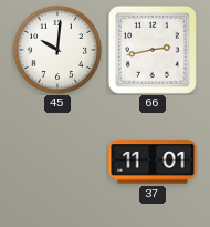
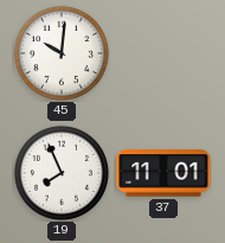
66: 2:43 -> none (153, 50)
19: none -> 7:56 (62, 173)
